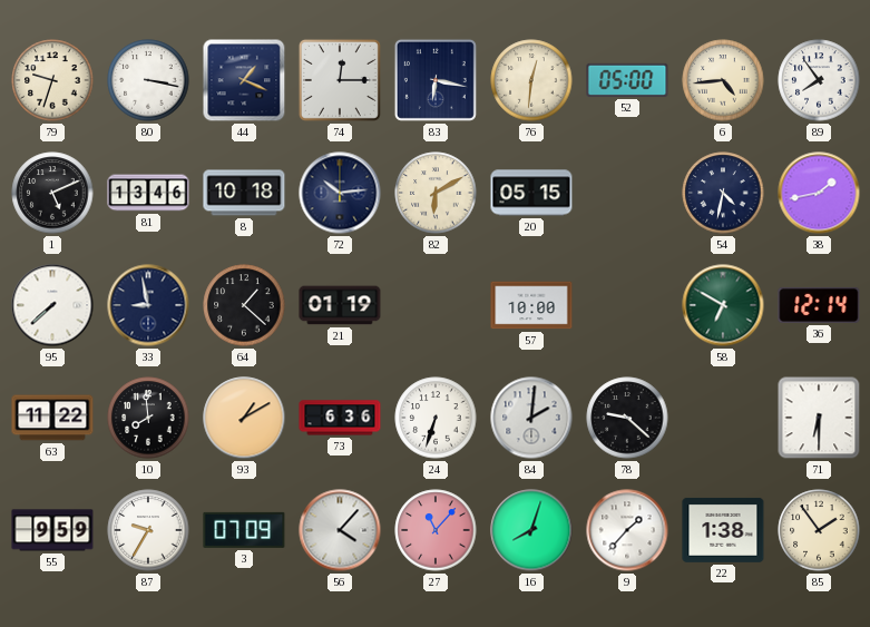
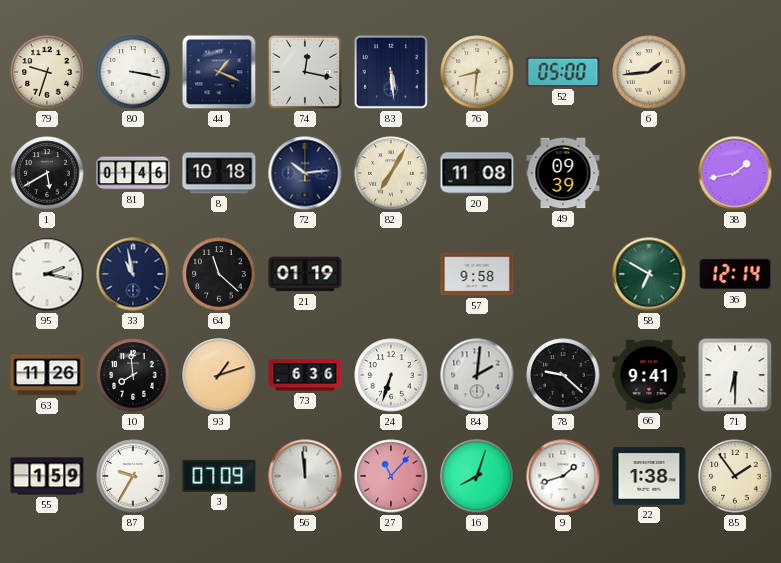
74: 12:15 -> 12:17 (305, 72)
83: 6:17 -> 5:29 (391, 72)
76: 12:31 -> 8:31 (477, 72)
6: 4:44 -> 1:44 (649, 72)
89: 7:54 -> none (819, 80)
1: 5:11 -> 5:40 (47, 173)
81: 13:46 -> 01:46 (133, 173)
82: 6:10 -> 7:05 (391, 173)
20: 05:15 -> 11:08 (477, 173)
49: none -> 09:39 (563, 173)
54: 4:32 -> none (723, 193)
95: 7:38 -> 2:17 (47, 274)
33: 8:58 -> 10:58 (133, 274)
64: 1:22 -> 11:22 (219, 274)
57: 10:00 -> 9:58 (477, 274)
63: 11:22 -> 11:26 (47, 375)
93: 1:10 -> 1:12 (219, 375)
66: none -> 9:41 (649, 375)
55: 9:59 -> 1:59 (47, 476)
56: 4:07 -> 11:59 (305, 476)
9: 1:37 -> 1:42 (563, 476)
